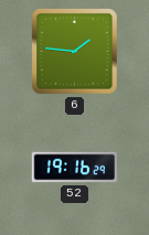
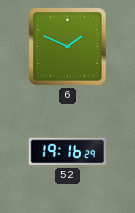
6: 1:46 -> 1:49 (68, 47)
